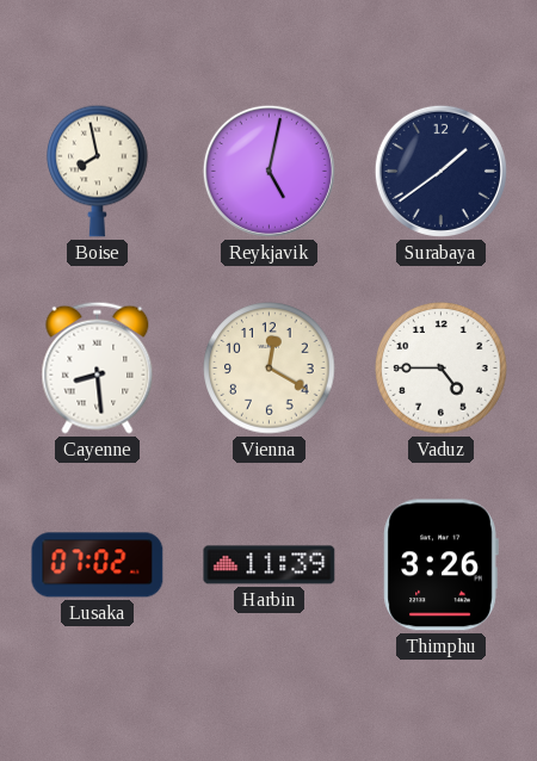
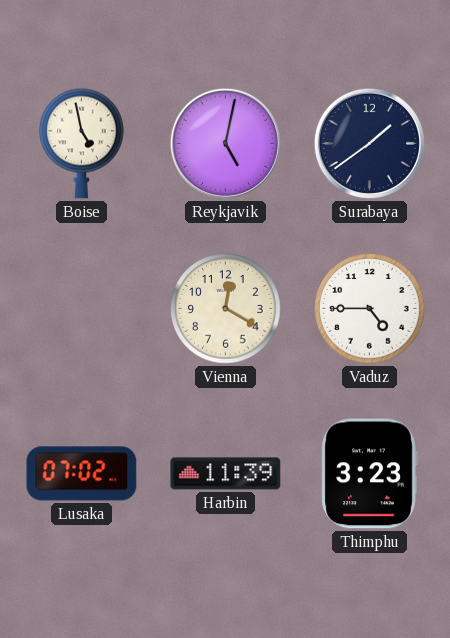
Boise: 7:58 -> 4:58 (82, 143)
Cayenne: 8:29 -> none (98, 367)
Thimphu: 3:26 -> 3:23 (369, 474)
